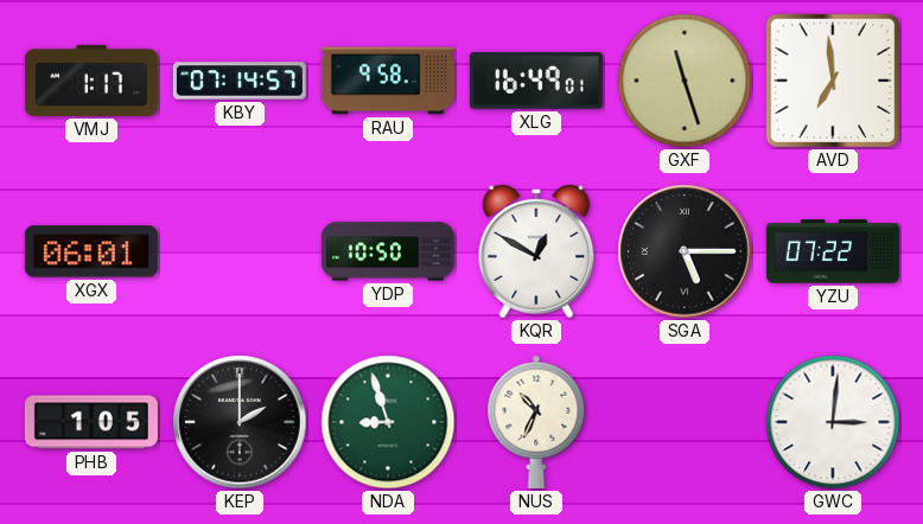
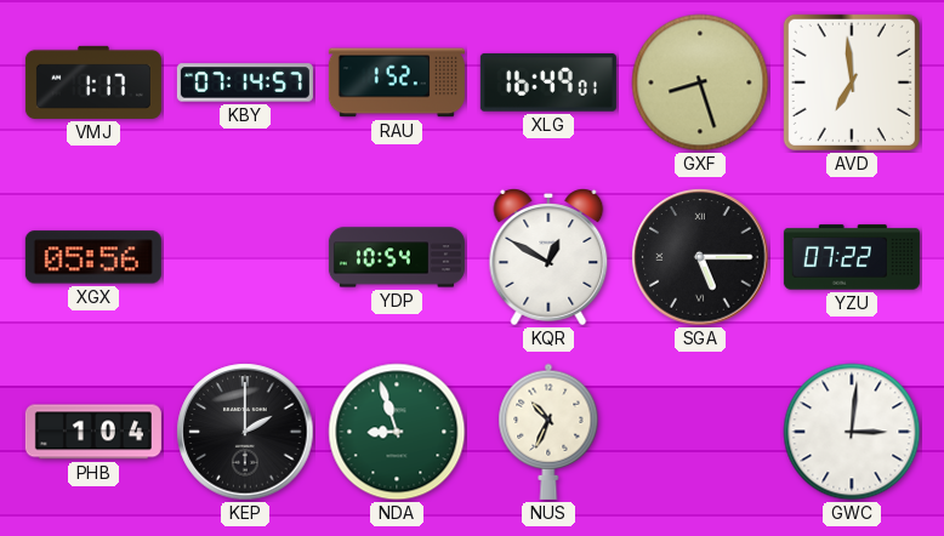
RAU: 9:58 -> 1:52 (397, 82)
GXF: 11:27 -> 8:27 (700, 82)
XGX: 06:01 -> 05:56 (93, 257)
YDP: 10:50 -> 10:54 (397, 257)
PHB: 1:05 -> 1:04 (93, 432)
